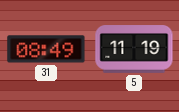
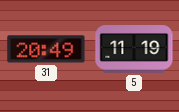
31: 08:49 -> 20:49 (46, 49)
